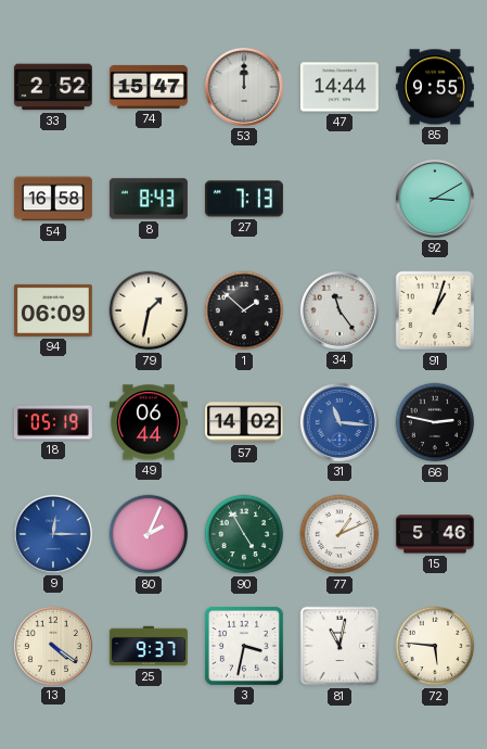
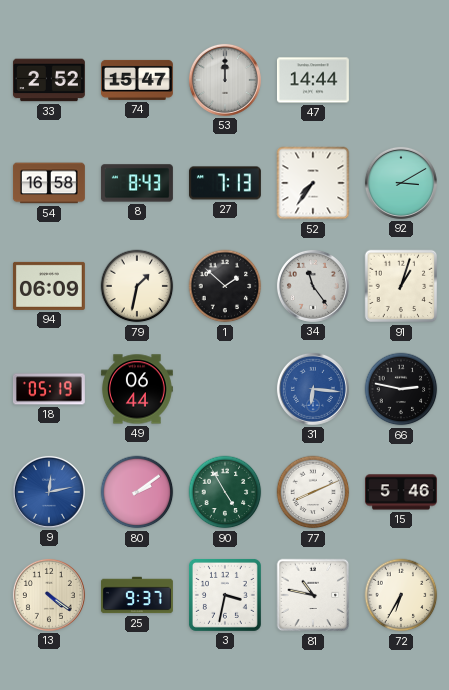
85: 9:55 -> none (435, 87)
52: none -> 7:36 (313, 183)
57: 14:02 -> none (244, 422)
31: 11:16 -> 6:16 (313, 389)
9: 12:15 -> 12:13 (49, 492)
80: 2:04 -> 2:09 (137, 492)
77: 1:11 -> 8:11 (313, 492)
81: 11:02 -> 10:47 (313, 595)
72: 5:46 -> 6:35 (401, 595)
